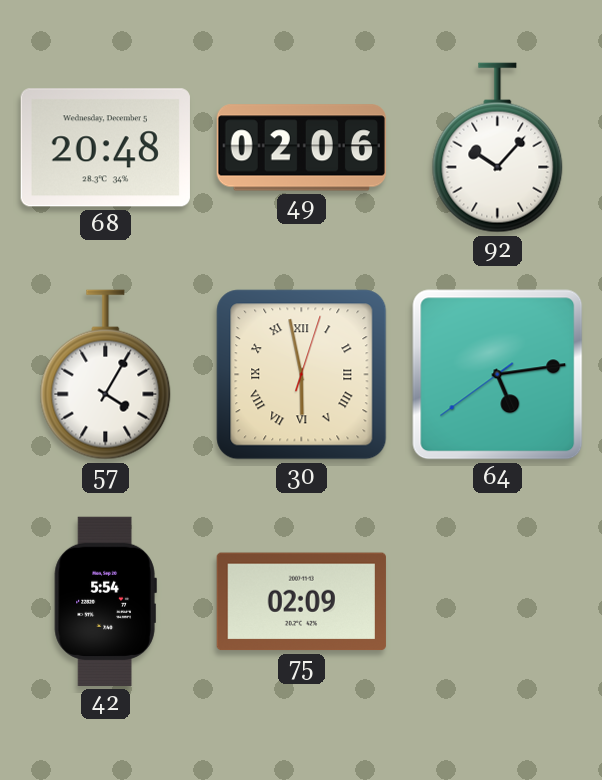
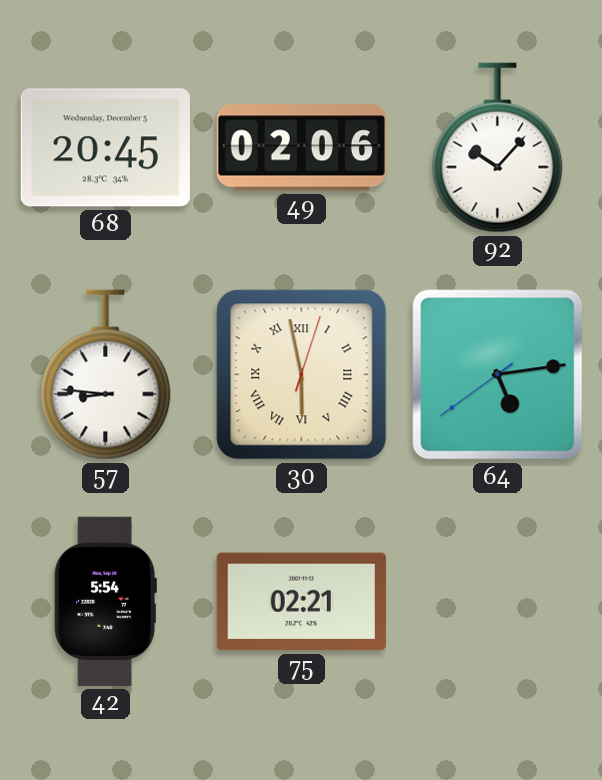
68: 20:48 -> 20:45 (105, 148)
57: 4:05 -> 8:46 (106, 375)
75: 02:09 -> 02:21 (301, 602)
